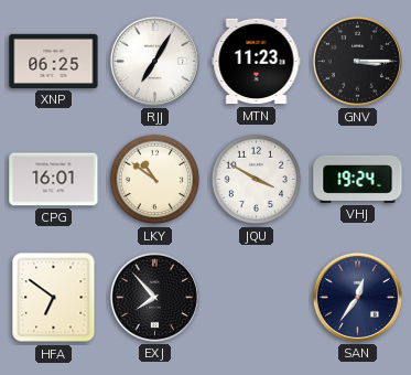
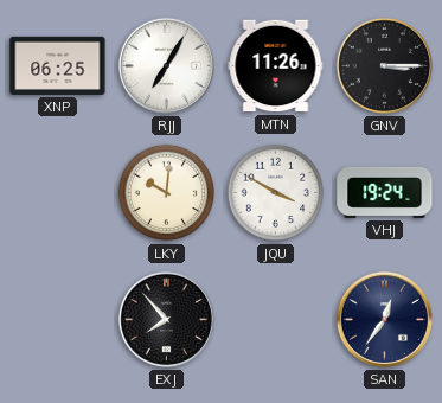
MTN: 11:23 -> 11:26 (276, 66)
CPG: 16:01 -> none (54, 180)
LKY: 10:51 -> 10:01 (167, 193)
HFA: 6:51 -> none (54, 298)
